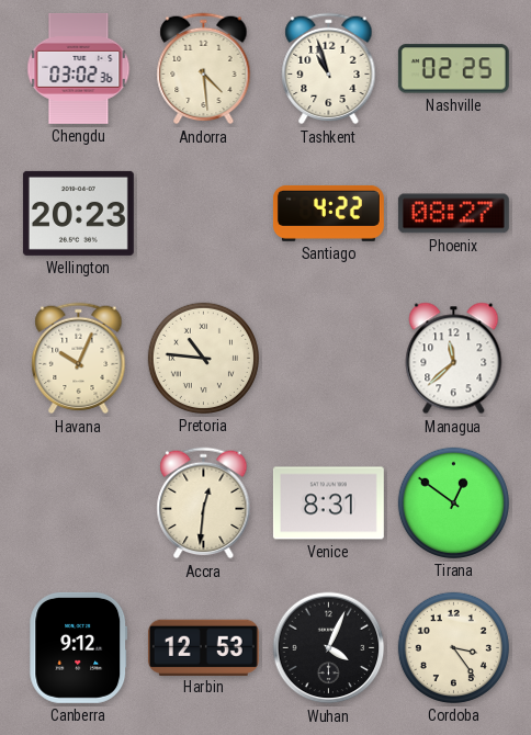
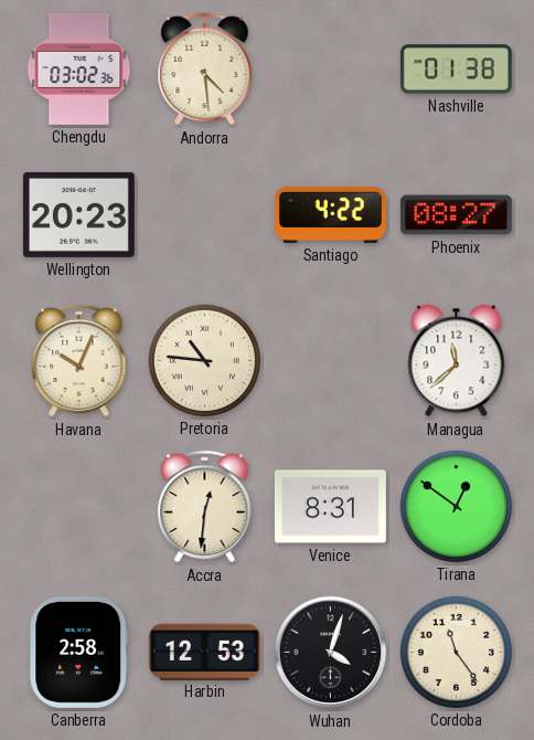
Tashkent: 10:57 -> none (329, 69)
Nashville: 02:25 -> 01:38 (456, 70)
Canberra: 9:12 -> 2:58 (79, 652)
Wuhan: 4:04 -> 4:03 (331, 653)
Cordoba: 3:24 -> 11:24 (456, 652)
